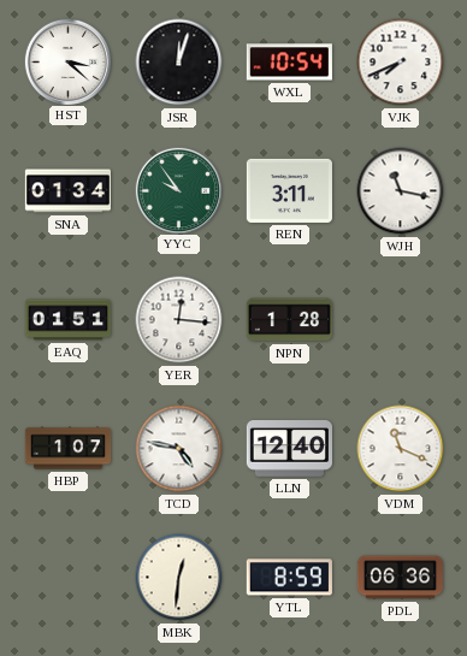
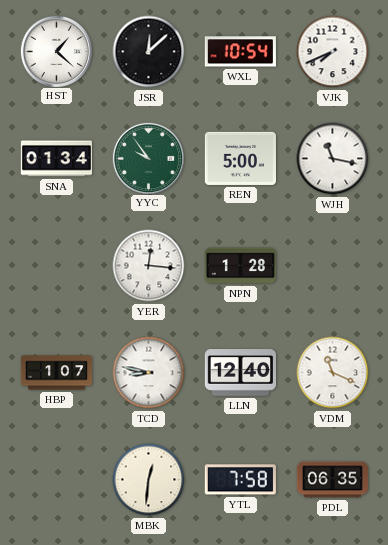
HST: 3:22 -> 1:22 (56, 51)
JSR: 12:03 -> 12:08 (149, 52)
REN: 3:11 -> 5:00 (240, 158)
EAQ: 01:51 -> none (67, 320)
TCD: 4:47 -> 8:47 (149, 373)
YTL: 8:59 -> 7:58 (240, 480)
PDL: 06:36 -> 06:35 (332, 480)
